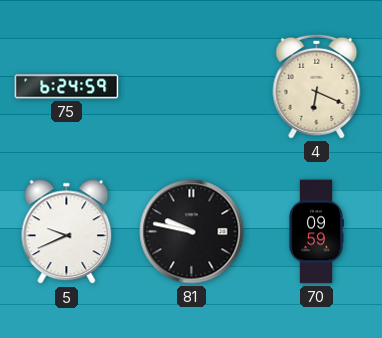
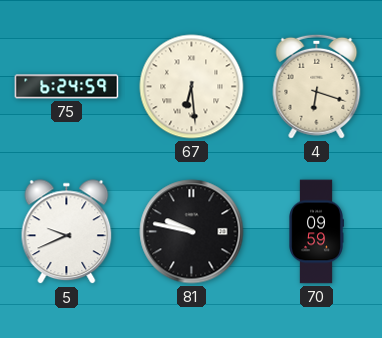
67: none -> 6:29 (192, 87)
4: 6:19 -> 6:18 (317, 86)
